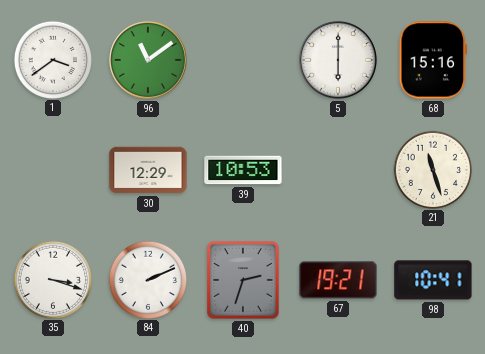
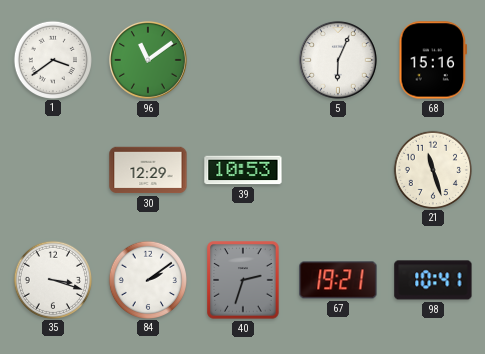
5: 6:00 -> 6:04 (338, 60)
84: 2:11 -> 2:09 (147, 279)
